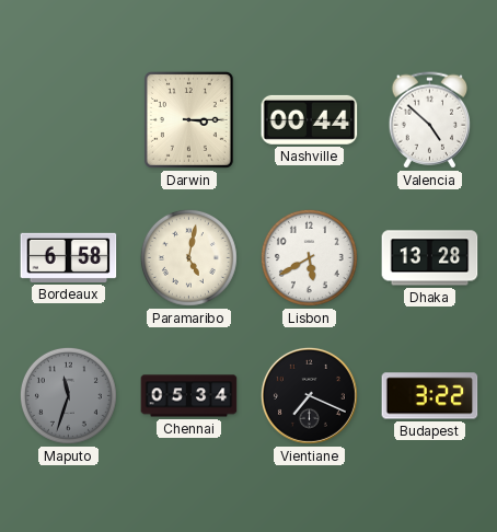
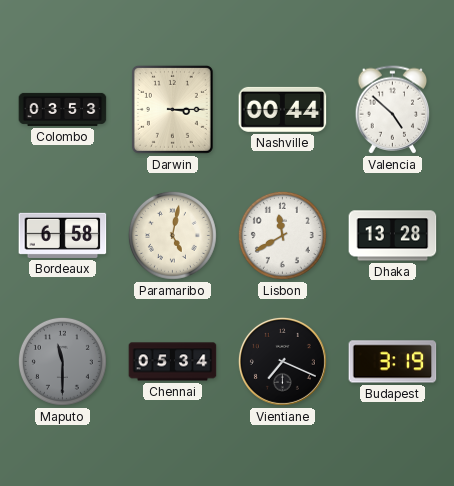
Colombo: none -> 03:53 (63, 109)
Lisbon: 5:40 -> 11:40 (282, 235)
Maputo: 11:33 -> 11:30 (62, 361)
Budapest: 3:22 -> 3:19 (393, 362)
